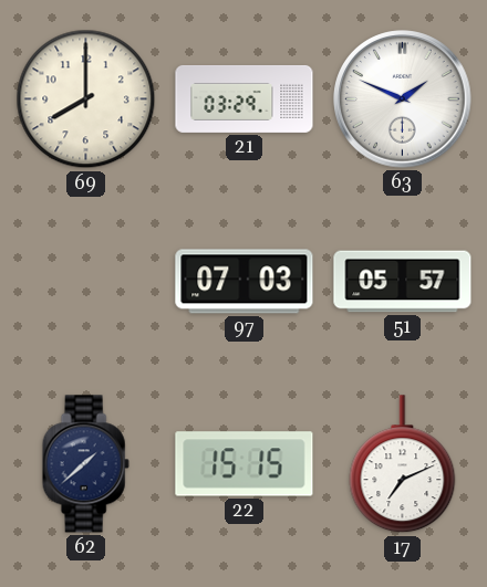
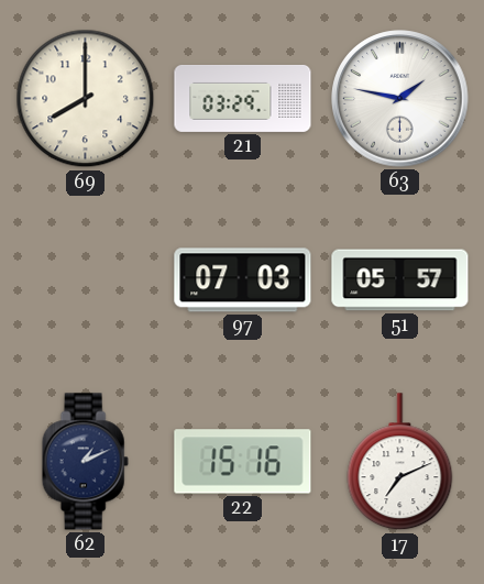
63: 1:49 -> 1:47 (400, 99)
62: 1:38 -> 1:11 (85, 462)
22: 15:15 -> 15:16 (243, 462)
